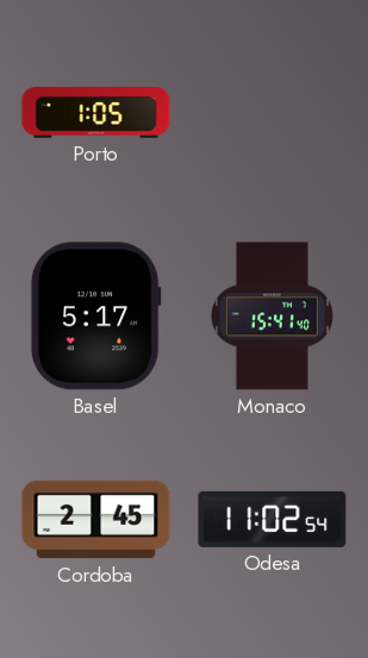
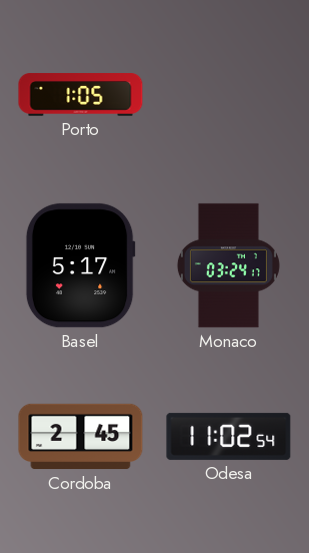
Monaco: 15:41 -> 03:24 (228, 266)
